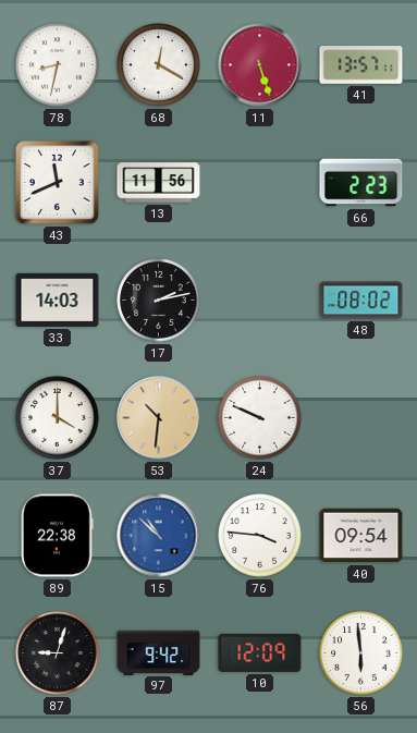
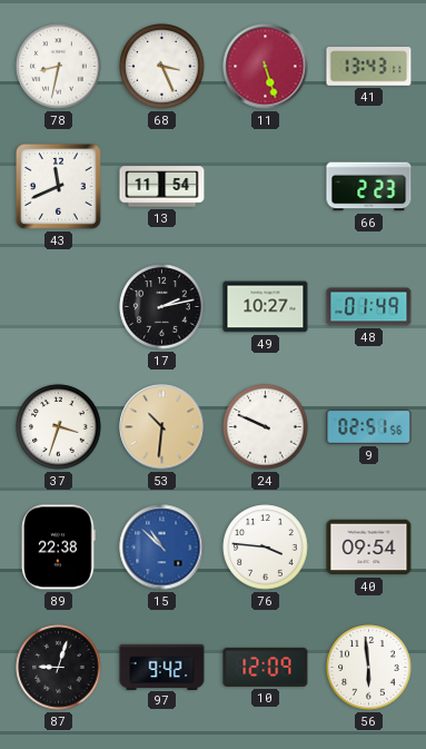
68: 12:20 -> 3:26 (162, 67)
41: 13:57 -> 13:43 (369, 67)
13: 11:56 -> 11:54 (162, 187)
33: 14:03 -> none (58, 300)
49: none -> 10:27 (266, 307)
48: 08:02 -> 01:49 (369, 307)
37: 4:00 -> 3:33 (59, 427)
9: none -> 02:51 (369, 426)
